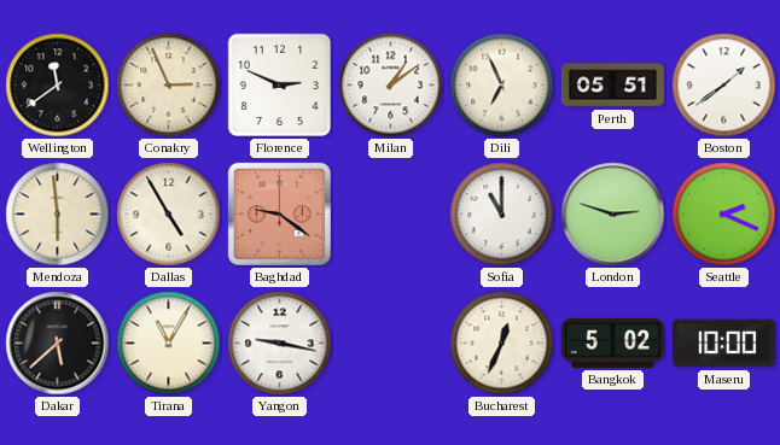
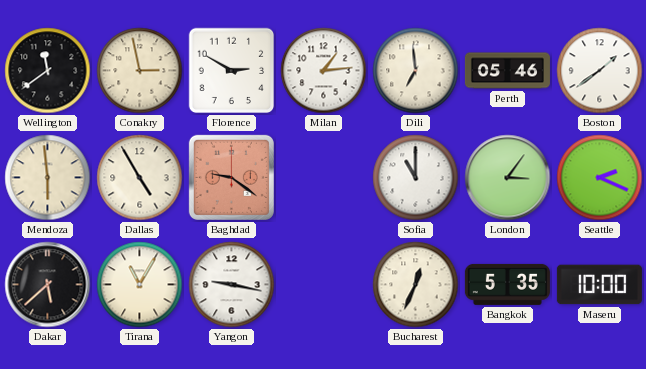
Conakry: 2:56 -> 2:58 (140, 71)
Florence: 2:49 -> 2:50 (232, 71)
Milan: 1:09 -> 1:14 (324, 71)
Dili: 6:56 -> 6:59 (416, 71)
Perth: 05:51 -> 05:46 (507, 71)
London: 2:48 -> 3:06 (508, 178)
Bangkok: 5:02 -> 5:35 (507, 284)
